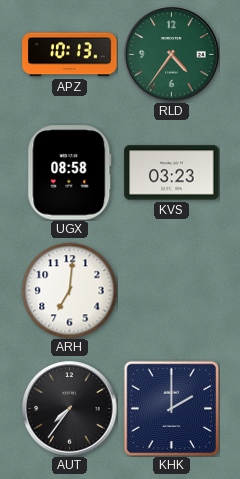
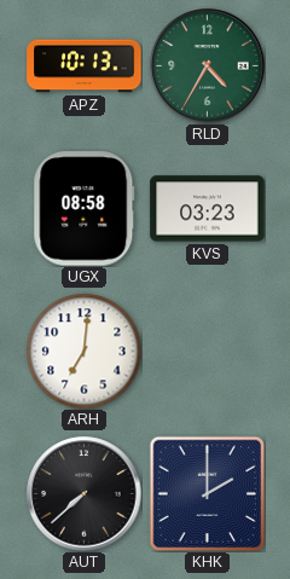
RLD: 4:36 -> 4:35 (208, 66)
AUT: 7:36 -> 7:38 (85, 494)
